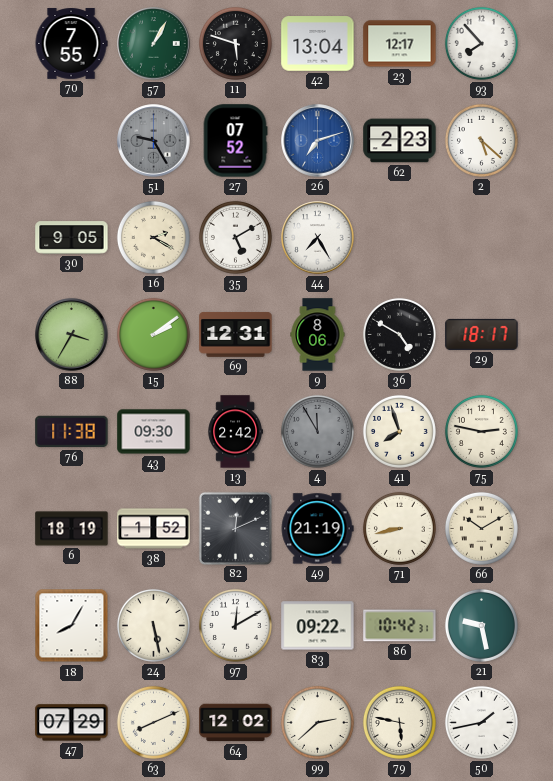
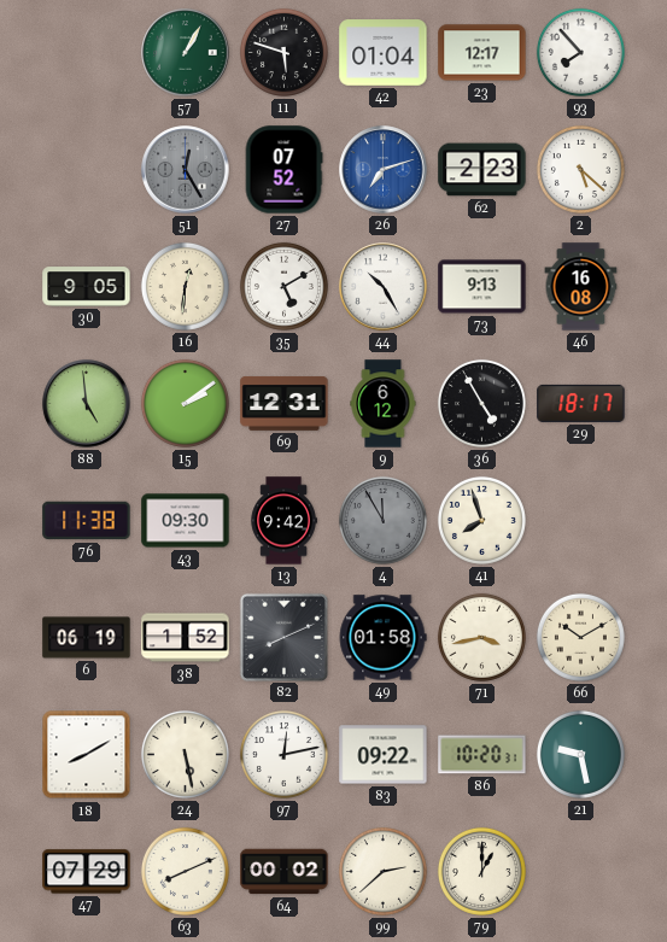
70: 7:55 -> none (71, 44)
42: 13:04 -> 01:04 (384, 53)
51: 9:25 -> 12:25 (186, 170)
16: 2:20 -> 12:31 (185, 286)
44: 7:25 -> 10:25 (384, 287)
73: none -> 9:13 (482, 287)
46: none -> 16:08 (581, 287)
88: 3:35 -> 4:59 (87, 404)
9: 8:06 -> 6:12 (384, 404)
36: 4:50 -> 4:55 (481, 403)
13: 2:42 -> 9:42 (283, 521)
75: 2:47 -> none (481, 431)
6: 18:19 -> 06:19 (87, 638)
82: 12:11 -> 8:11 (283, 637)
49: 21:19 -> 01:58 (382, 638)
71: 8:43 -> 3:43 (481, 637)
18: 8:05 -> 8:10 (87, 755)
97: 12:10 -> 12:13 (283, 754)
86: 10:42 -> 10:20 (482, 755)
64: 12:02 -> 00:02 (285, 872)
79: 5:47 -> 1:00 (481, 871)
50: 1:43 -> none (481, 722)
